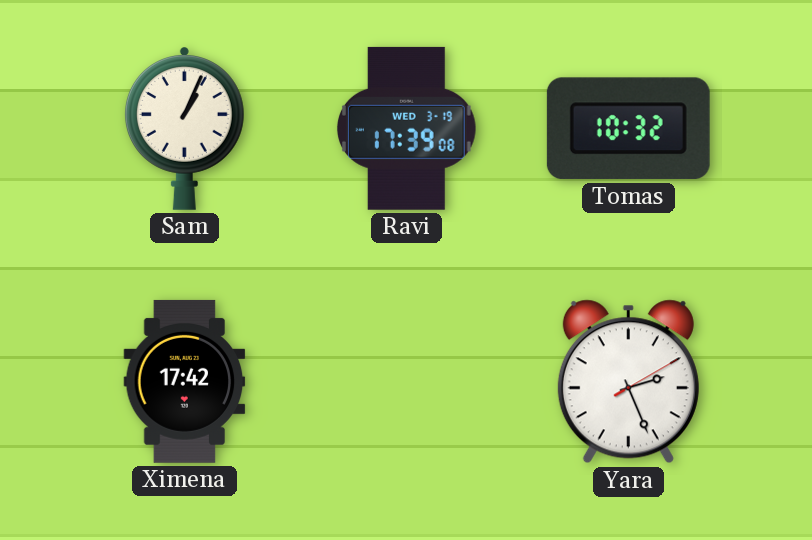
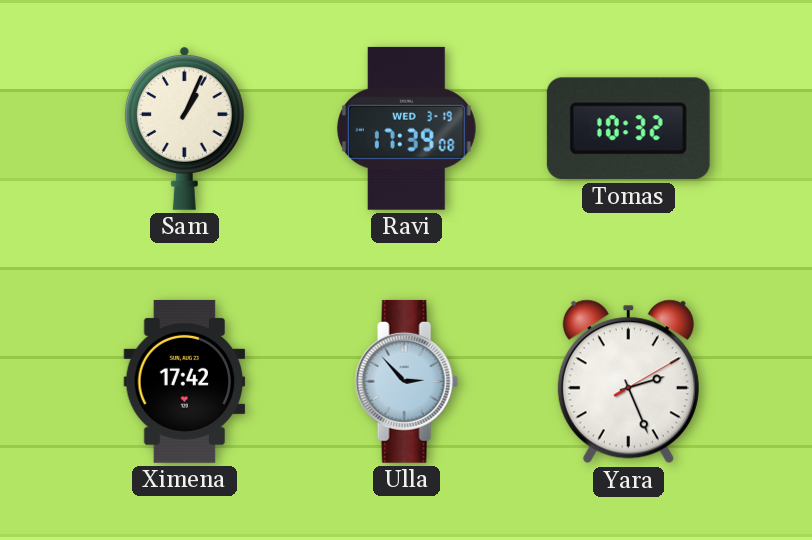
Ulla: none -> 2:53 (406, 381)
